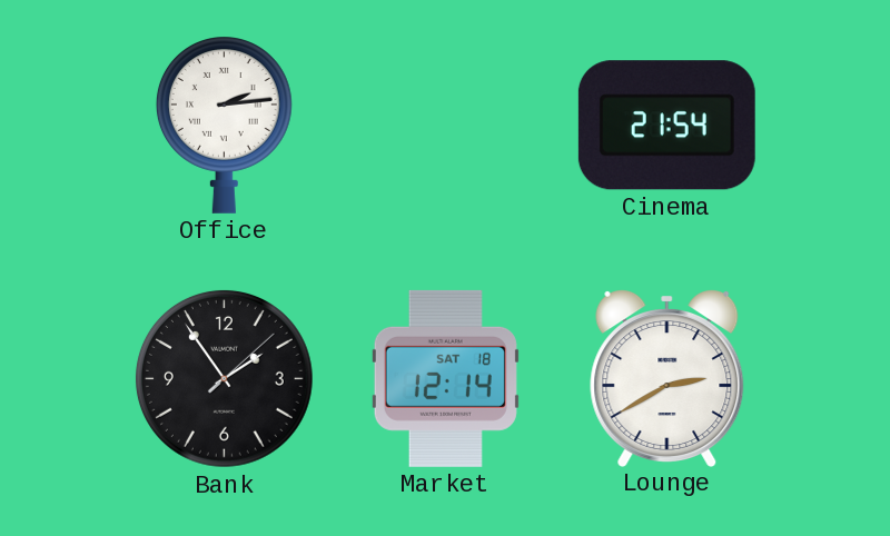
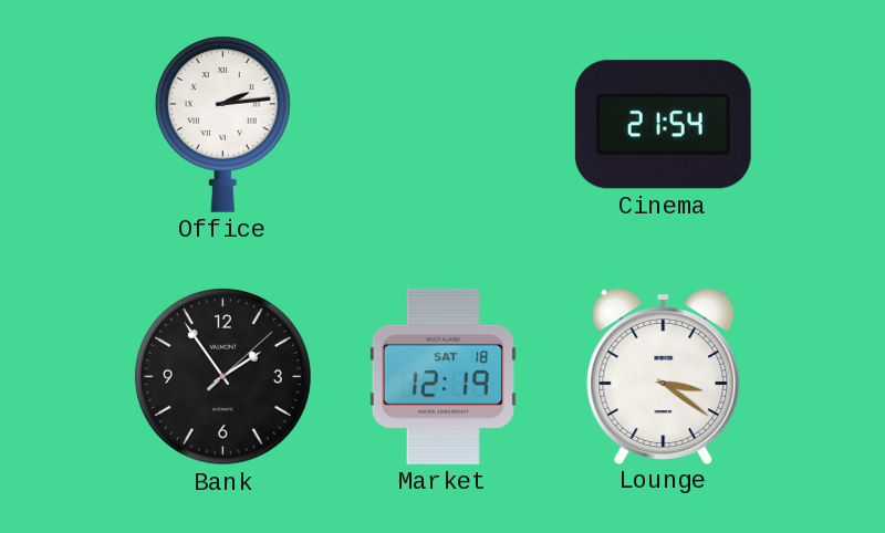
Market: 12:14 -> 12:19 (442, 376)
Lounge: 2:40 -> 3:21 (664, 376)
